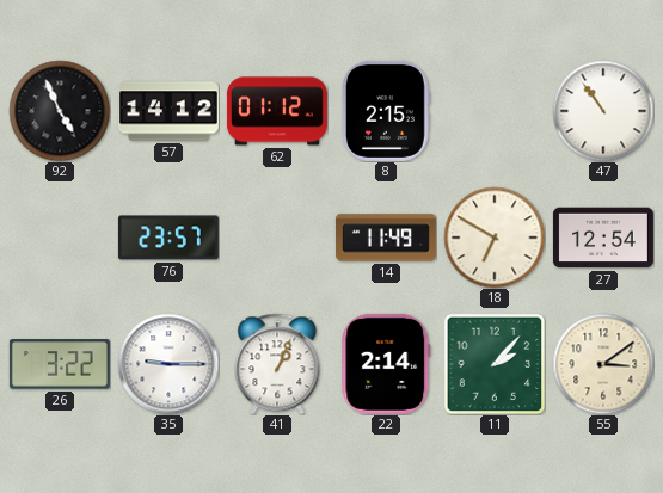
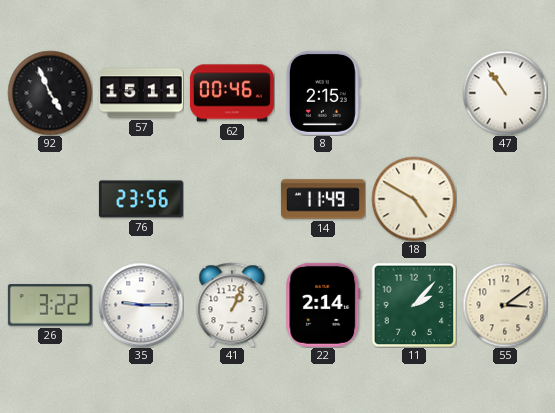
57: 14:12 -> 15:11 (141, 93)
62: 01:12 -> 00:46 (232, 93)
76: 23:57 -> 23:56 (141, 199)
18: 6:50 -> 4:50 (414, 199)
27: 12:54 -> none (603, 238)
